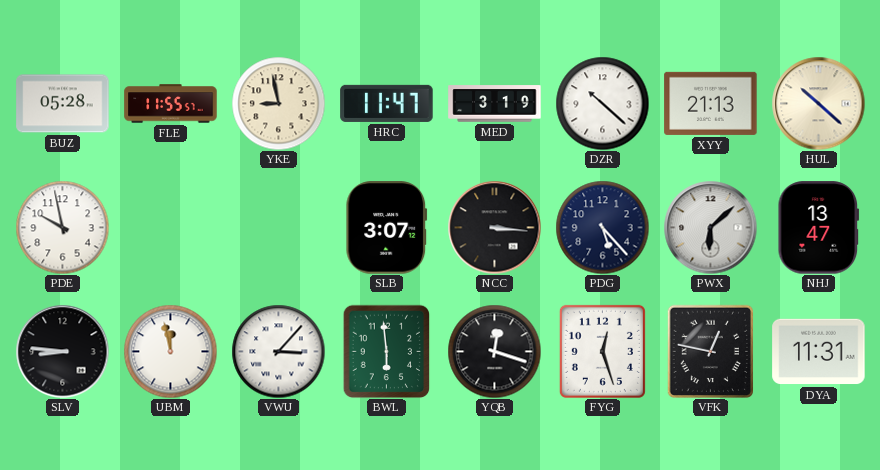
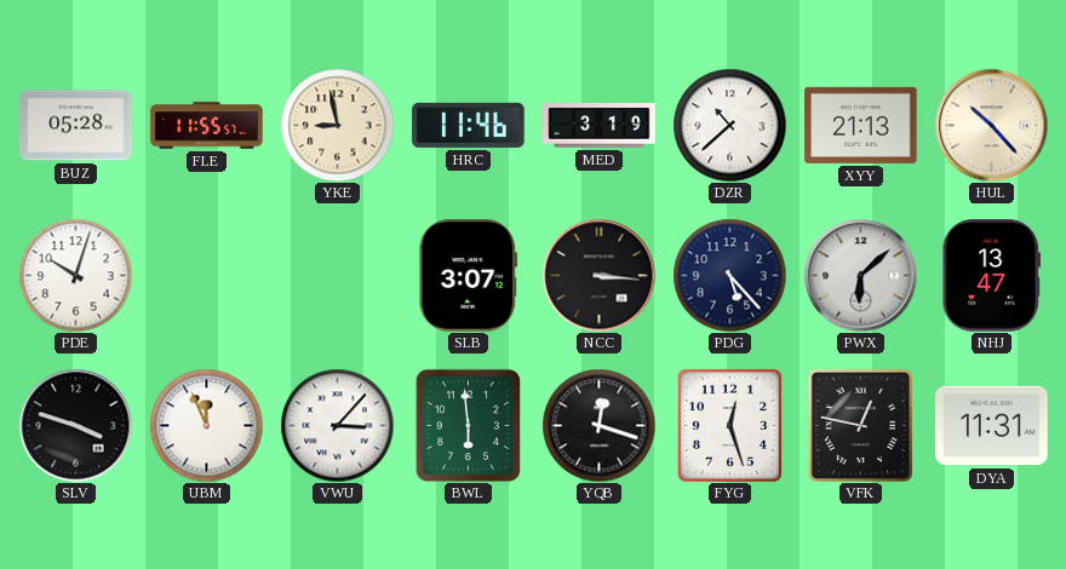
HRC: 11:47 -> 11:46 (469, 125)
DZR: 10:22 -> 10:38 (729, 125)
HUL: 10:22 -> 10:23 (991, 125)
PDE: 9:58 -> 10:03 (75, 275)
SLV: 8:46 -> 3:48 (75, 425)
UBM: 11:58 -> 11:56 (206, 425)
